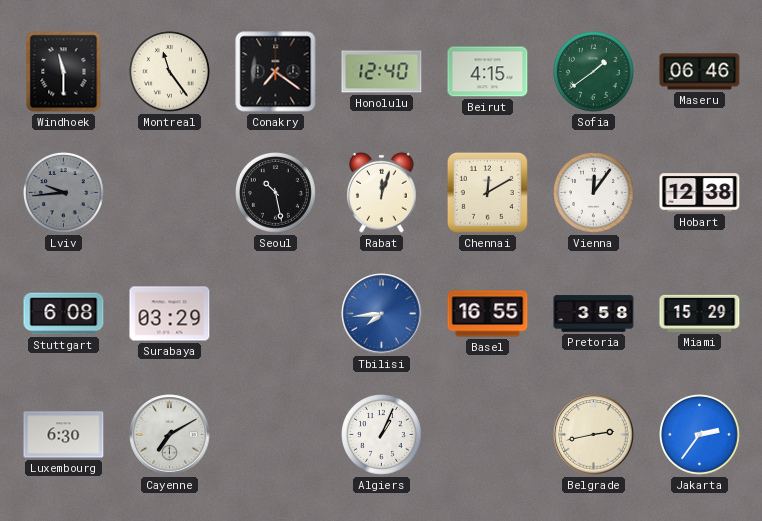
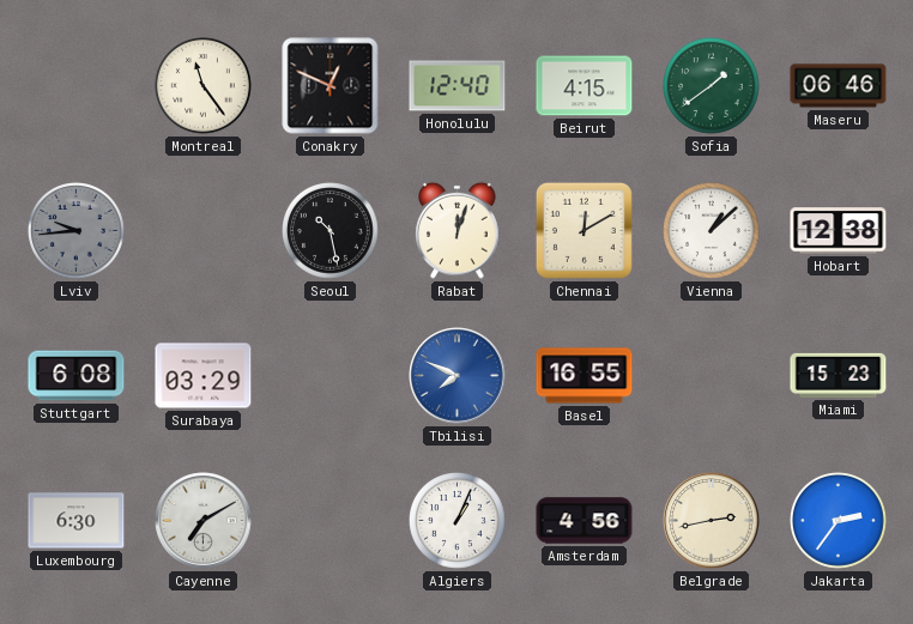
Windhoek: 11:30 -> none (64, 72)
Conakry: 7:21 -> 12:49 (331, 86)
Vienna: 12:06 -> 1:08 (712, 231)
Tbilisi: 7:44 -> 7:49 (458, 376)
Pretoria: 3:58 -> none (594, 314)
Miami: 15:29 -> 15:23 (839, 375)
Amsterdam: none -> 4:56 (585, 521)
